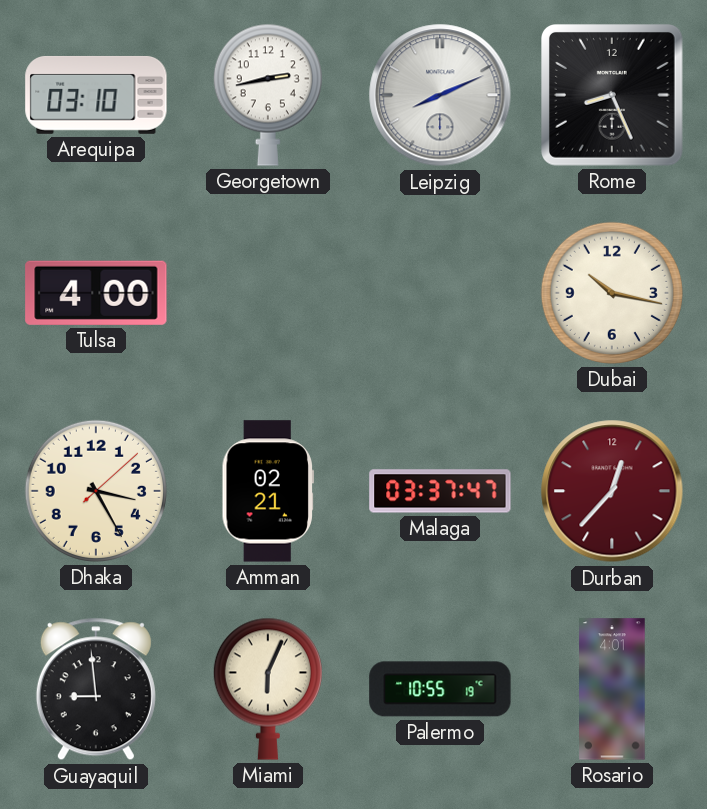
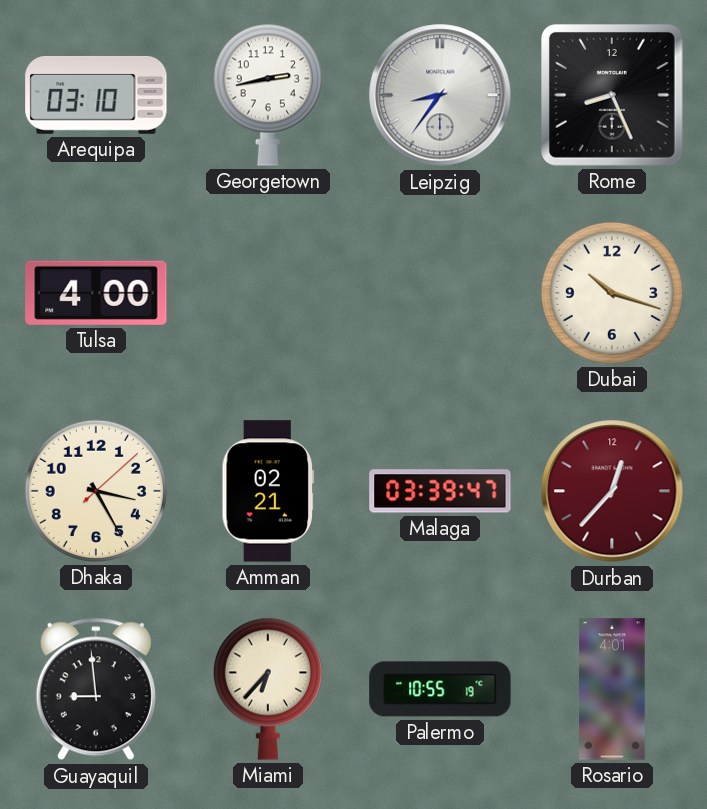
Leipzig: 8:11 -> 8:36 (440, 95)
Dubai: 10:17 -> 10:18 (612, 293)
Malaga: 03:37 -> 03:39 (440, 491)
Miami: 6:04 -> 6:37 (268, 689)
